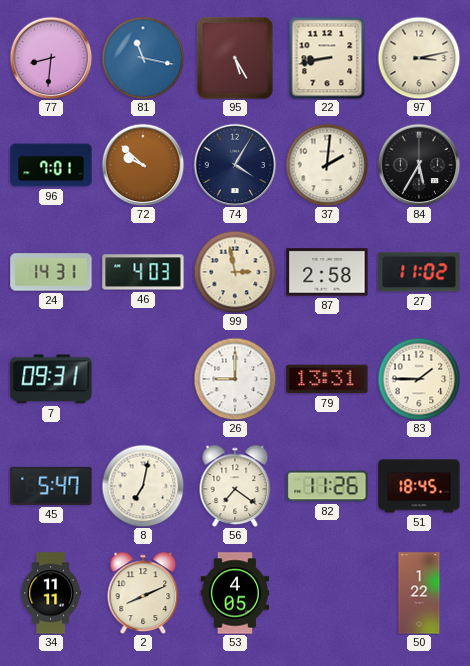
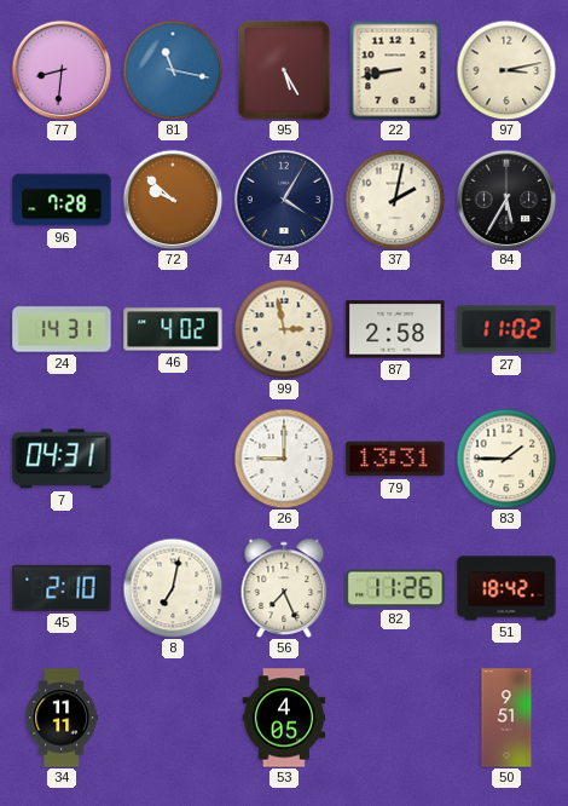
96: 7:01 -> 7:28 (62, 200)
37: 2:01 -> 2:02 (395, 200)
46: 4:03 -> 4:02 (173, 329)
7: 09:31 -> 04:31 (62, 459)
45: 5:47 -> 2:10 (62, 588)
56: 7:21 -> 7:26 (284, 587)
51: 18:45 -> 18:42 (506, 588)
2: 8:11 -> none (143, 592)
50: 1:22 -> 9:51 (506, 718)
